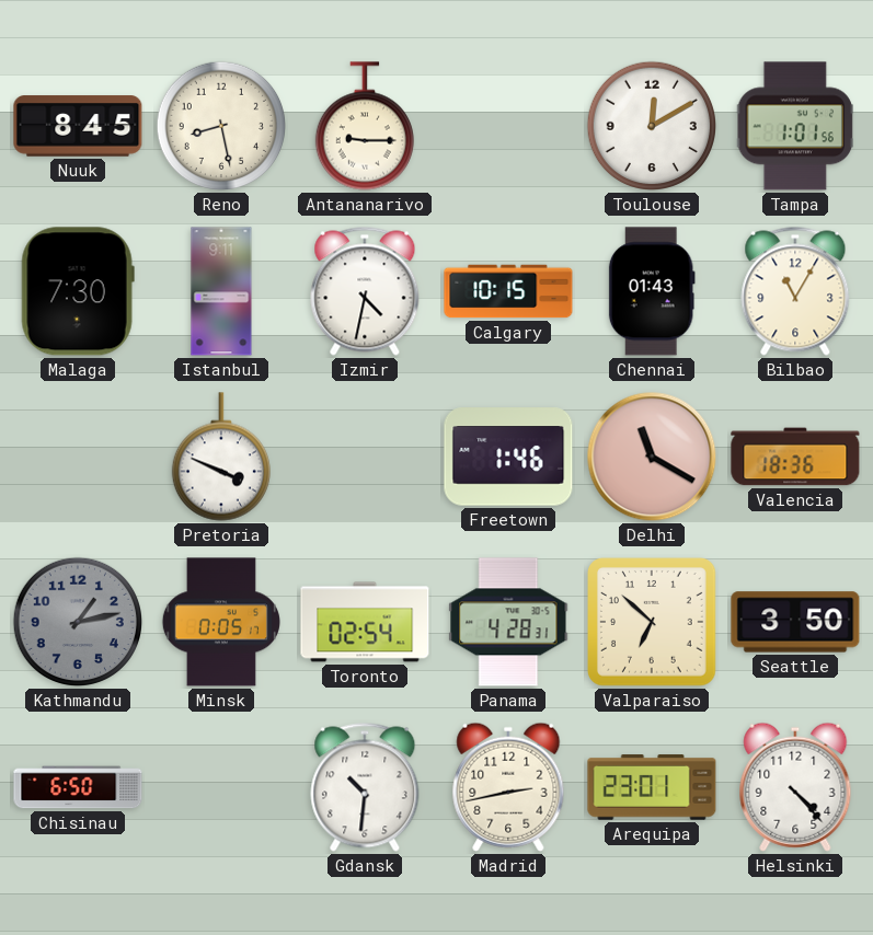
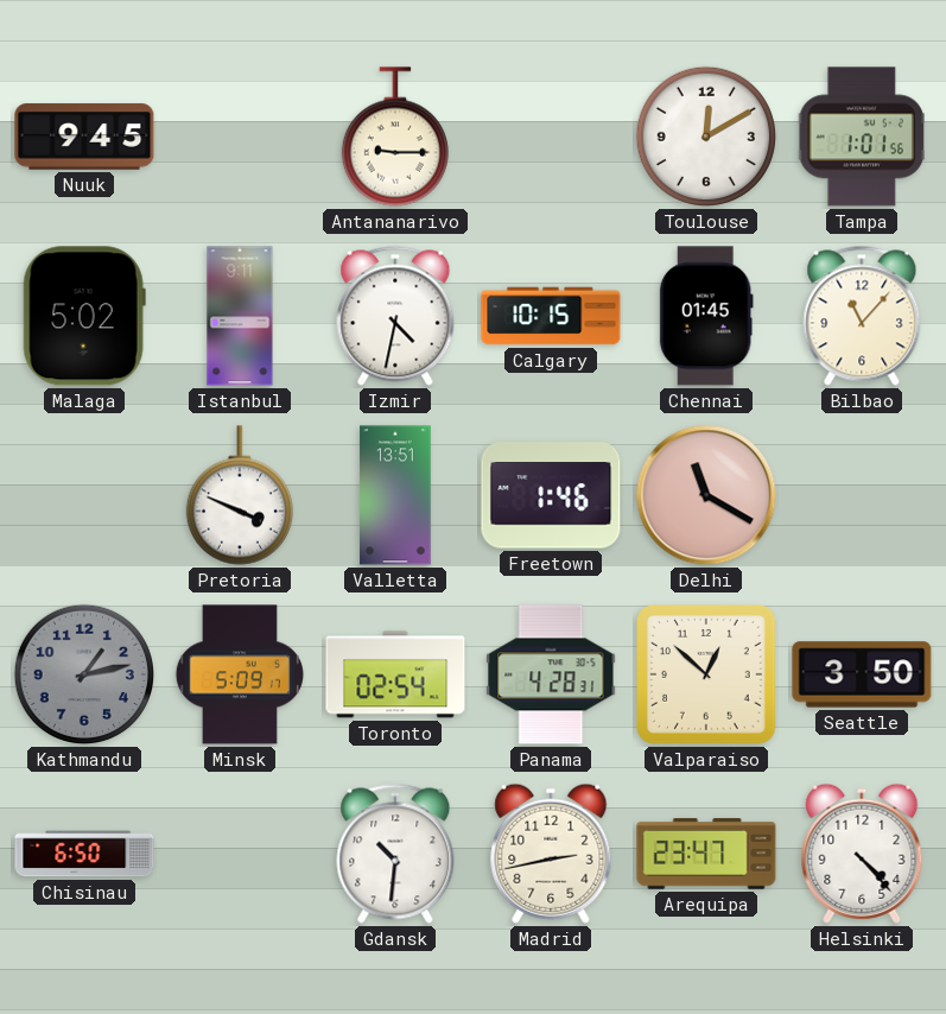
Nuuk: 8:45 -> 9:45 (84, 137)
Reno: 8:28 -> none (221, 126)
Malaga: 7:30 -> 5:02 (84, 316)
Chennai: 01:43 -> 01:45 (706, 316)
Bilbao: 11:05 -> 11:07 (862, 316)
Valletta: none -> 13:51 (395, 495)
Valencia: 18:36 -> none (795, 457)
Minsk: 0:05 -> 5:09 (240, 674)
Valparaiso: 6:52 -> 12:52 (707, 676)
Arequipa: 23:01 -> 23:47 (706, 854)
